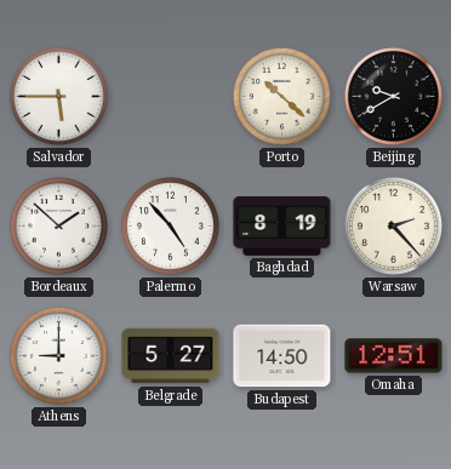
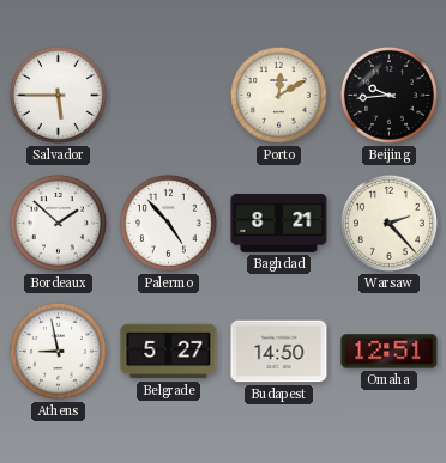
Porto: 10:22 -> 12:10 (278, 95)
Beijing: 9:40 -> 9:44 (388, 95)
Baghdad: 8:19 -> 8:21 (279, 224)
Athens: 9:00 -> 8:58 (58, 351)
